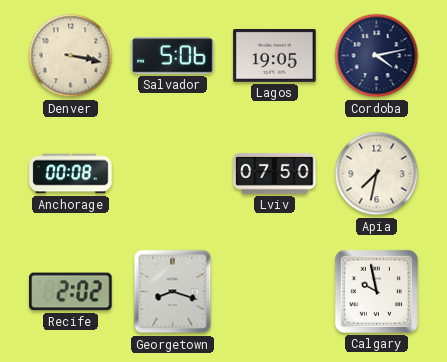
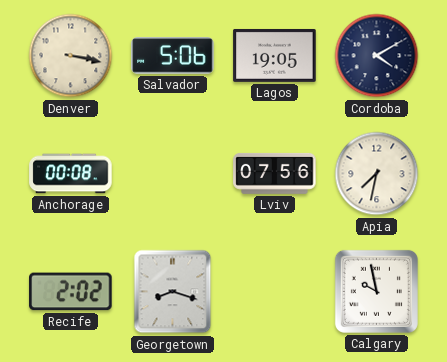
Cordoba: 4:13 -> 4:10 (377, 56)
Lviv: 07:50 -> 07:56 (275, 173)
